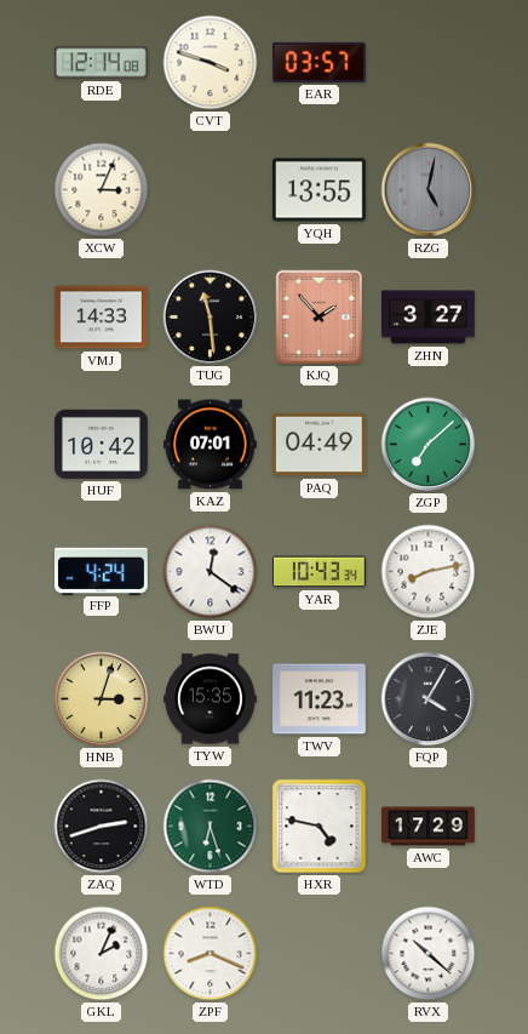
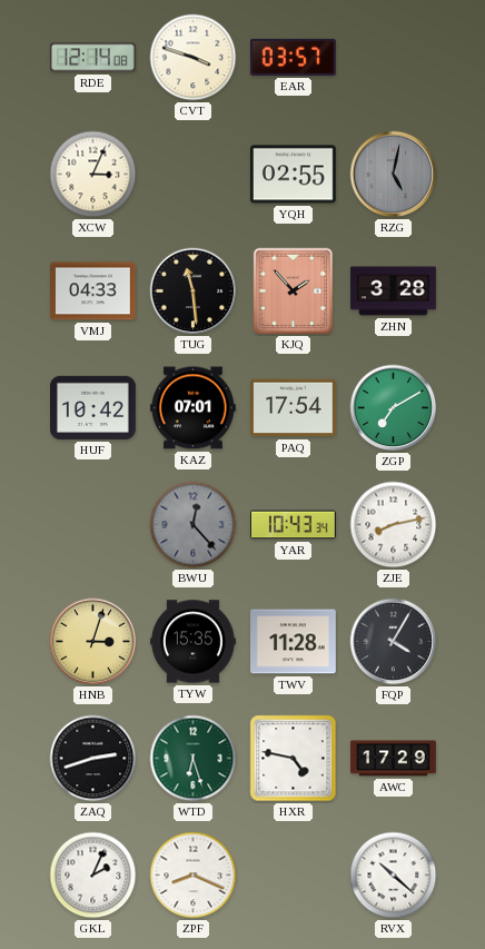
YQH: 13:55 -> 02:55 (294, 175)
VMJ: 14:33 -> 04:33 (93, 291)
ZHN: 3:27 -> 3:28 (394, 291)
PAQ: 04:49 -> 17:54 (294, 408)
ZGP: 7:08 -> 7:10 (394, 408)
FFP: 4:24 -> none (102, 571)
BWU: 12:21 -> 12:23 (194, 525)
BWU dial: white -> grey (194, 525)
TWV: 11:23 -> 11:28 (294, 642)
